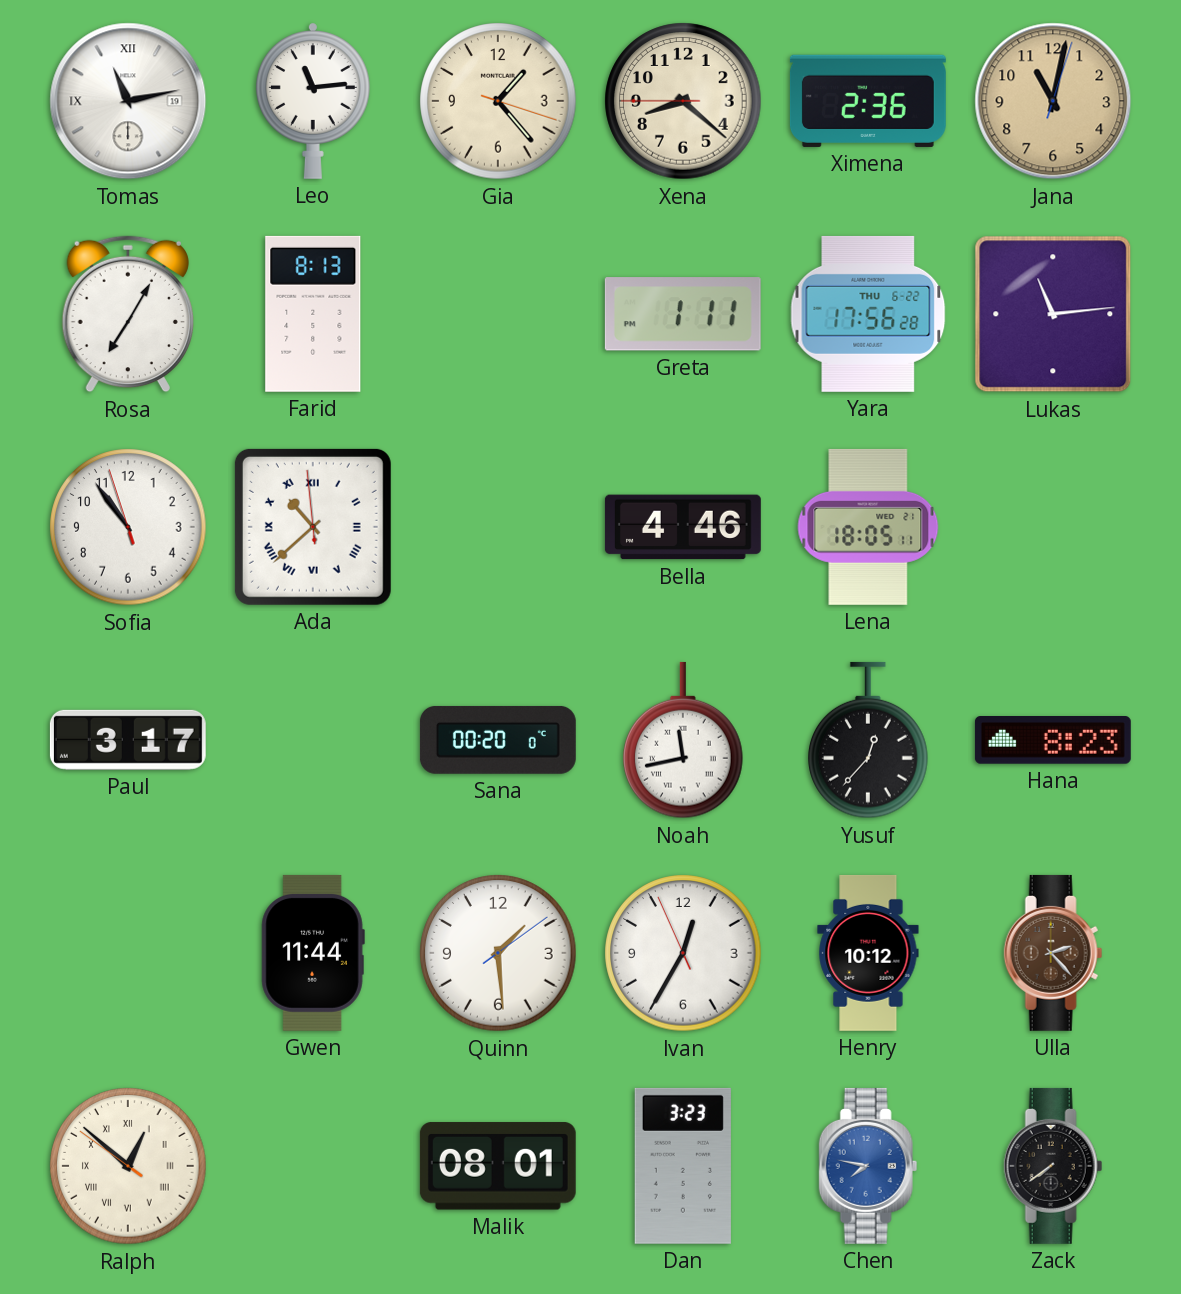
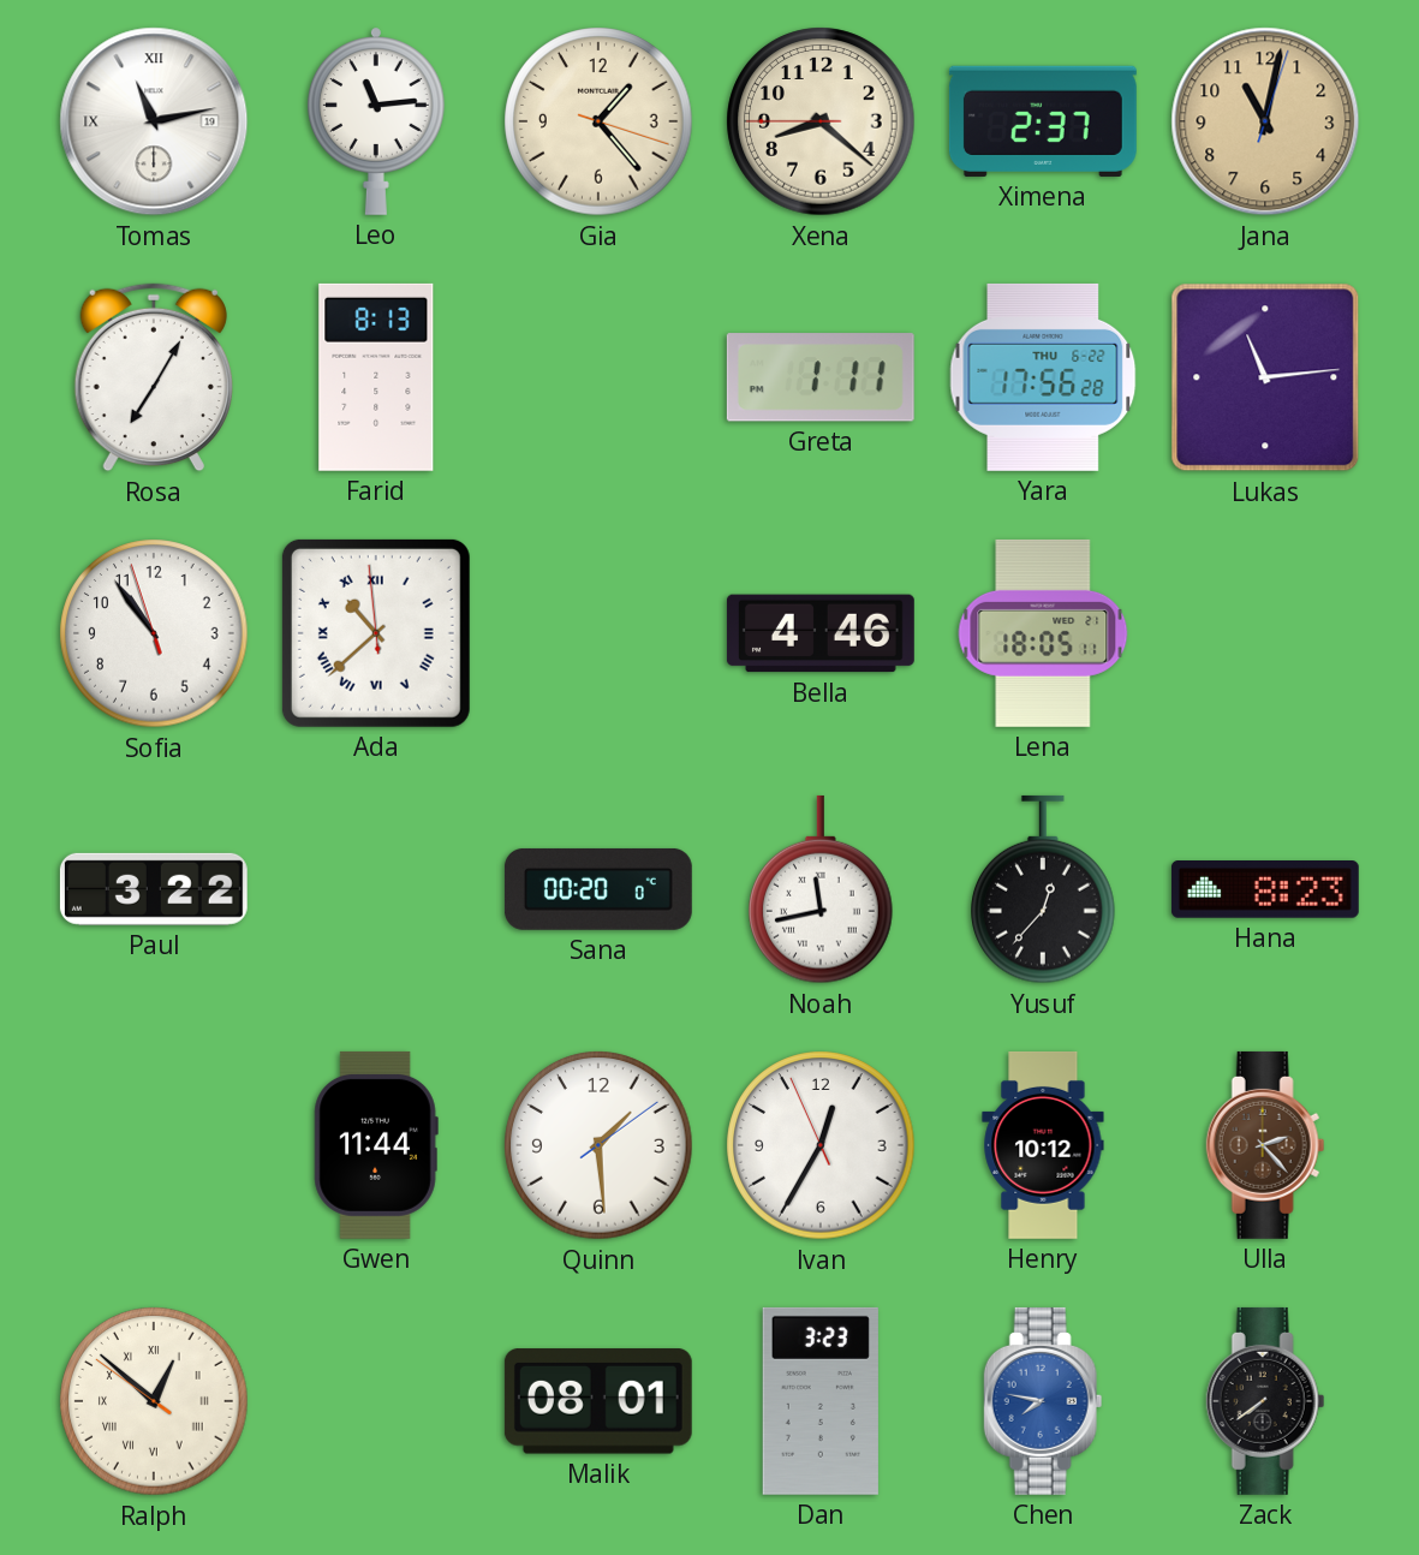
Ximena: 2:36 -> 2:37 (1043, 121)
Paul: 3:17 -> 3:22 (154, 889)
